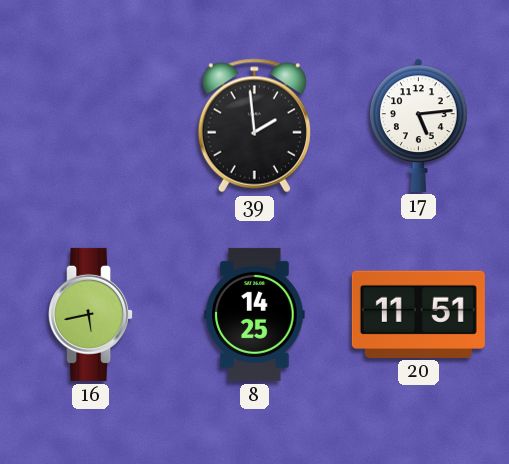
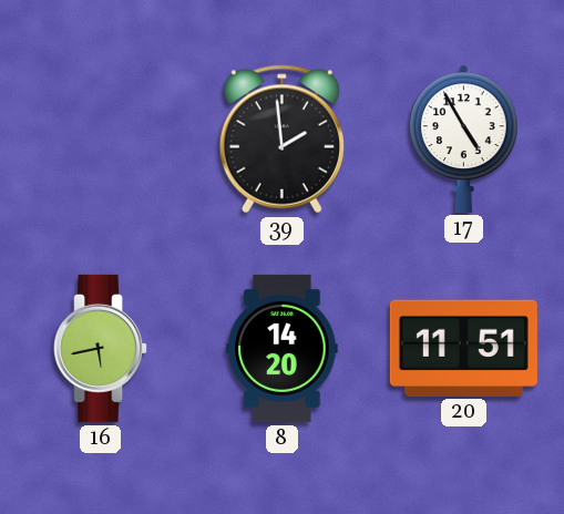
17: 5:14 -> 4:55 (464, 138)
8: 14:25 -> 14:20 (283, 348)
